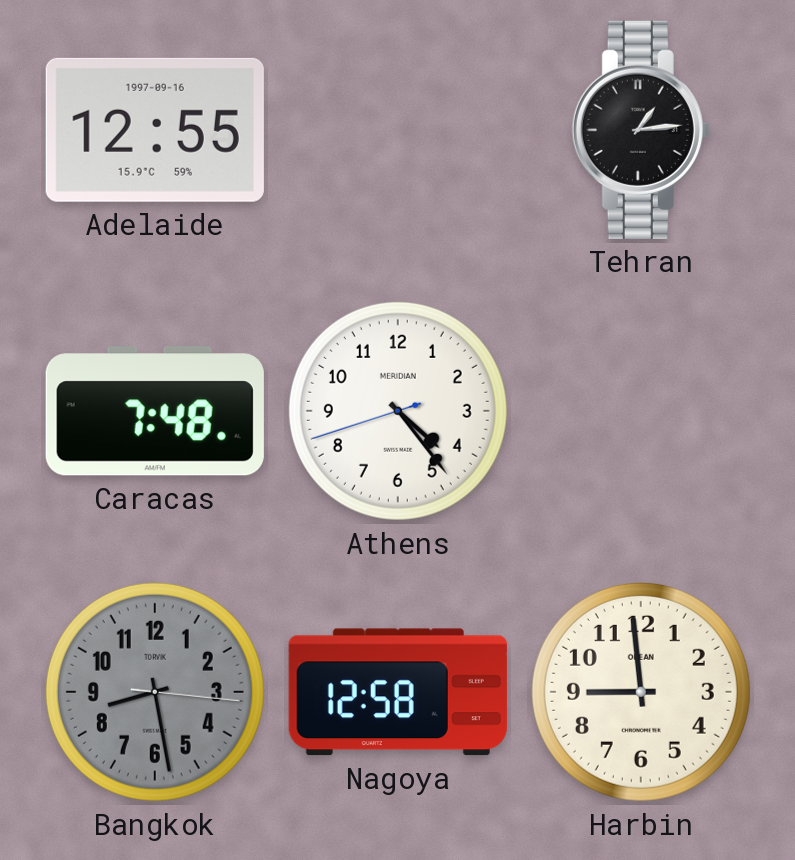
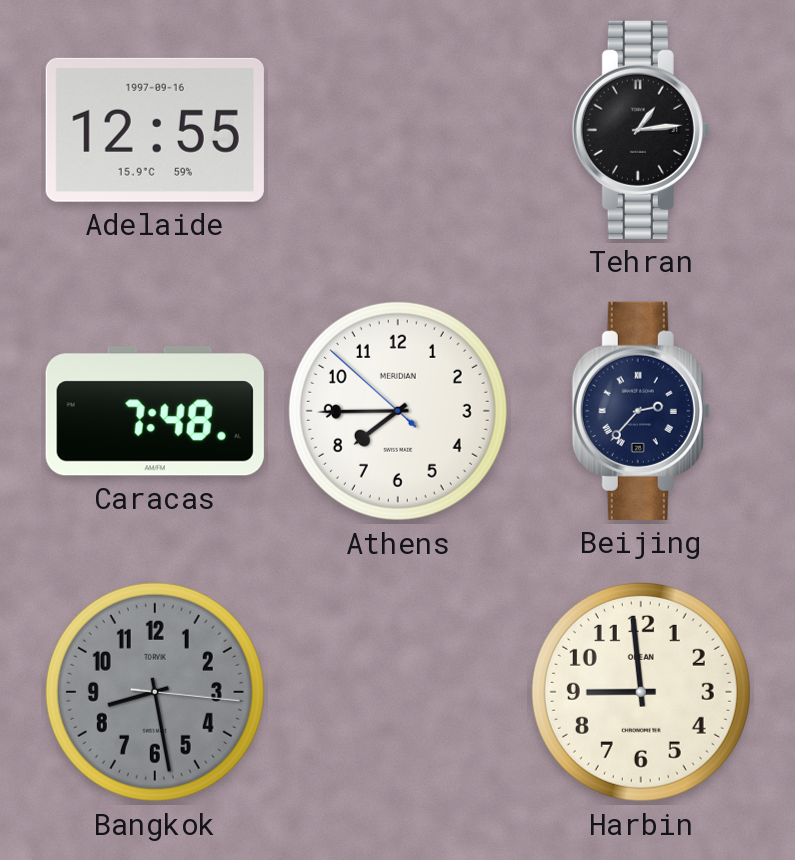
Athens: 4:23 -> 7:44 (398, 411)
Beijing: none -> 2:37 (641, 411)
Nagoya: 12:58 -> none (398, 692)
